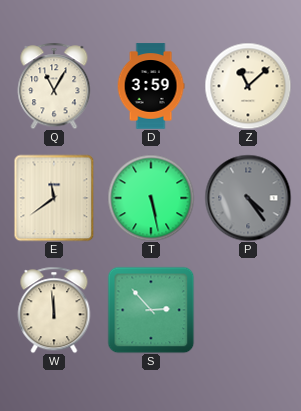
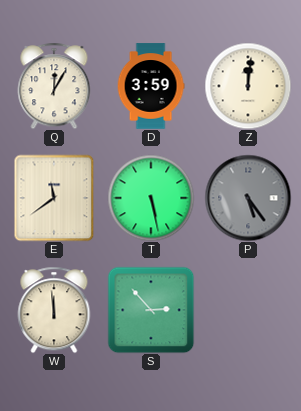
Q: 11:05 -> 12:05 (54, 86)
Z: 11:08 -> 12:01 (248, 86)
P: 4:24 -> 5:24 (248, 198)
